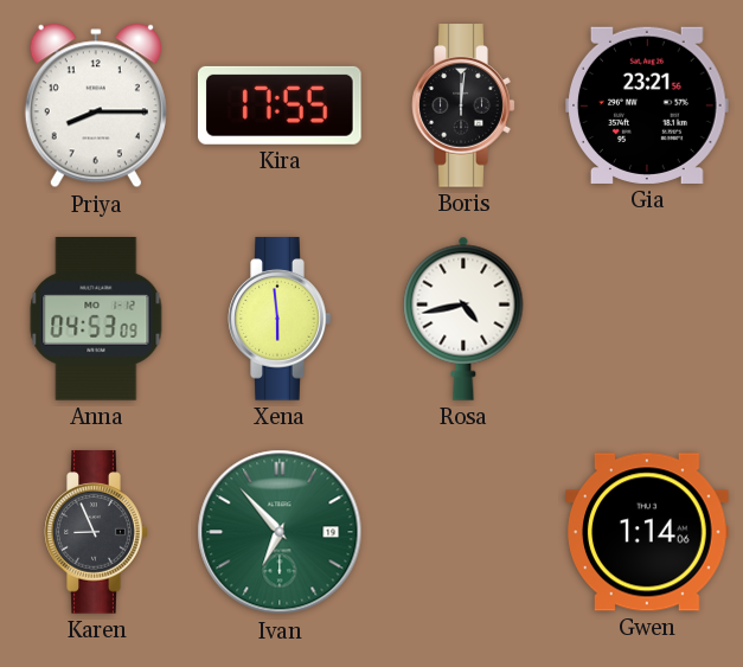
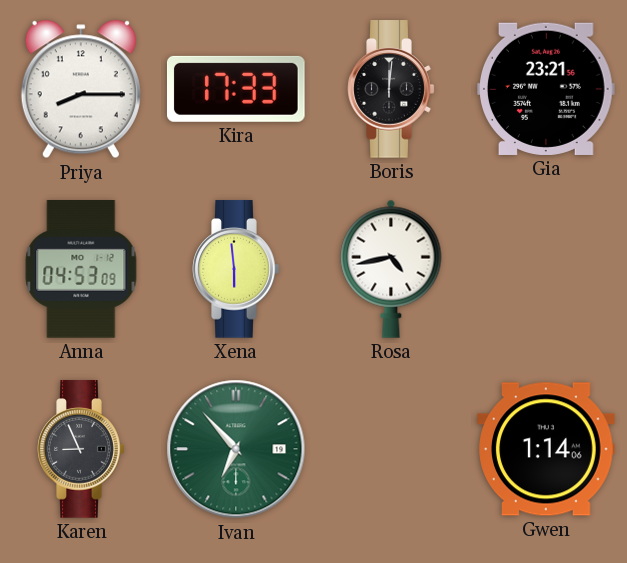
Kira: 17:55 -> 17:33 (236, 89)
